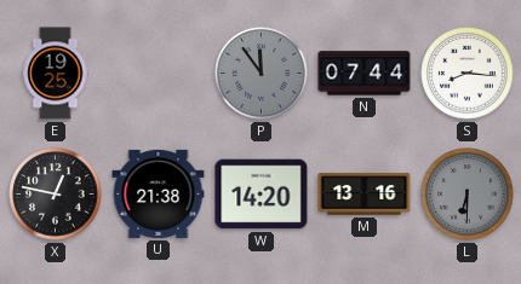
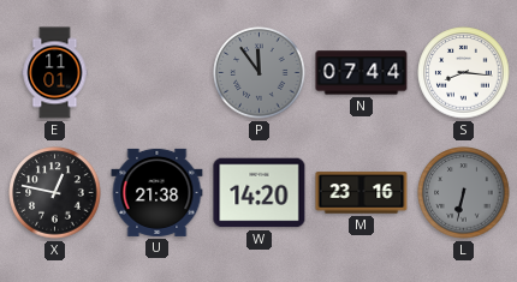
E: 19:25 -> 11:01 (55, 73)
M: 13:16 -> 23:16 (362, 193)
L: 6:30 -> 6:32 (464, 193)
